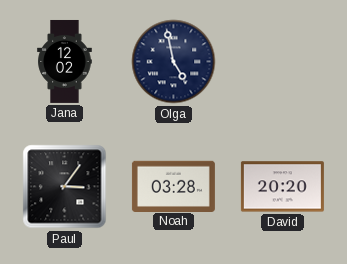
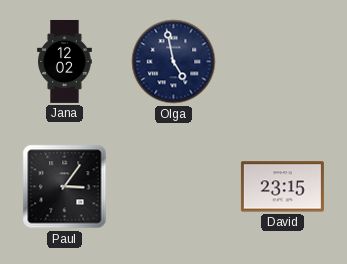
Noah: 03:28 -> none (173, 186)
David: 20:20 -> 23:15 (282, 187)
